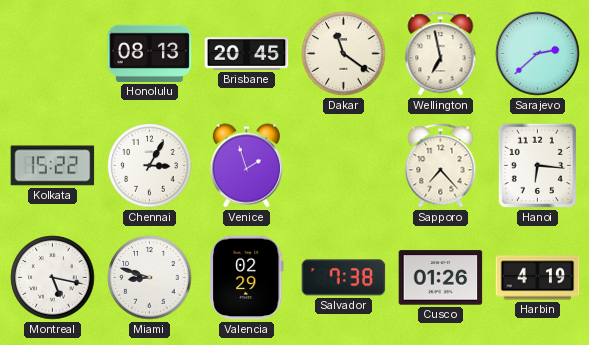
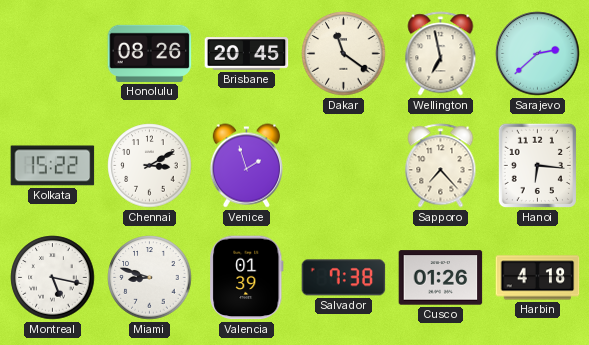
Honolulu: 08:13 -> 08:26 (150, 53)
Chennai: 3:05 -> 3:10 (150, 166)
Valencia: 02:29 -> 01:39 (247, 278)
Harbin: 4:19 -> 4:18 (538, 278)
